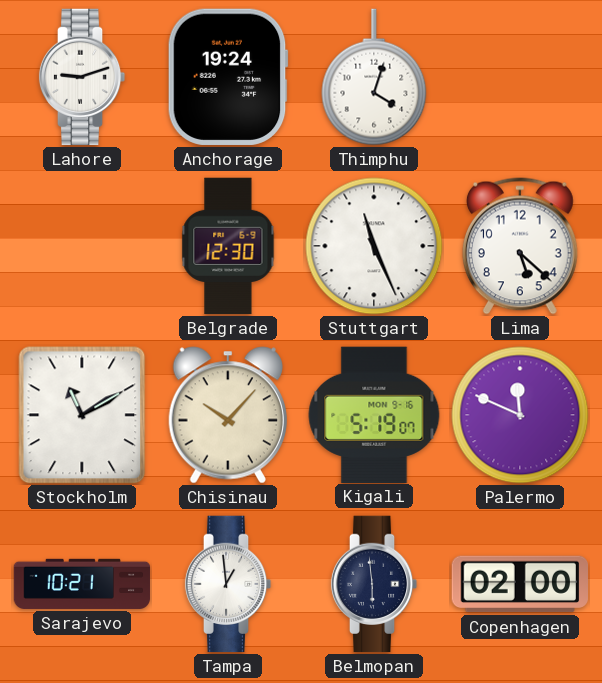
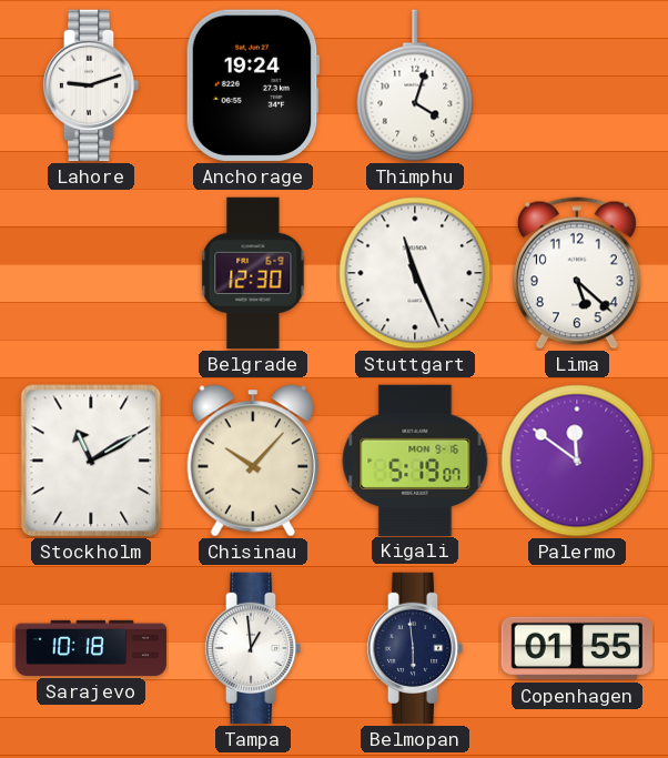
Palermo: 11:49 -> 11:51 (577, 461)
Sarajevo: 10:21 -> 10:18 (91, 648)
Copenhagen: 02:00 -> 01:55 (576, 648)
